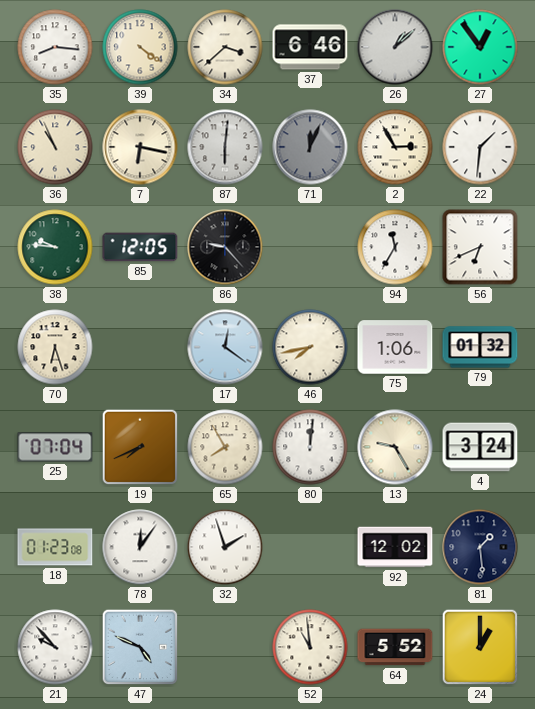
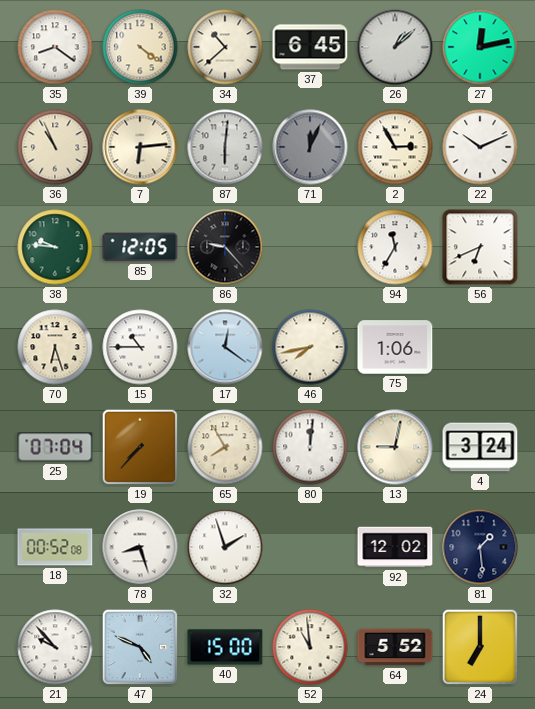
35: 8:16 -> 8:21 (55, 47)
34: 3:38 -> 10:38 (225, 47)
37: 6:46 -> 6:45 (310, 47)
27: 12:54 -> 12:13 (480, 47)
7: 6:17 -> 6:14 (140, 147)
22: 1:31 -> 10:11 (480, 147)
15: none -> 10:45 (140, 347)
79: 01:32 -> none (480, 347)
19: 7:41 -> 7:37 (140, 447)
13: 9:25 -> 9:02 (395, 447)
18: 01:23 -> 00:52 (55, 547)
78: 12:06 -> 8:27 (140, 547)
40: none -> 15:00 (225, 647)
24: 1:00 -> 7:00 (480, 647)
